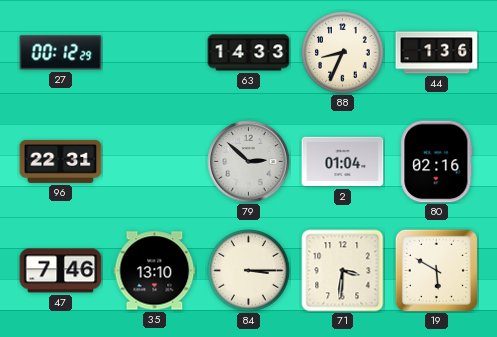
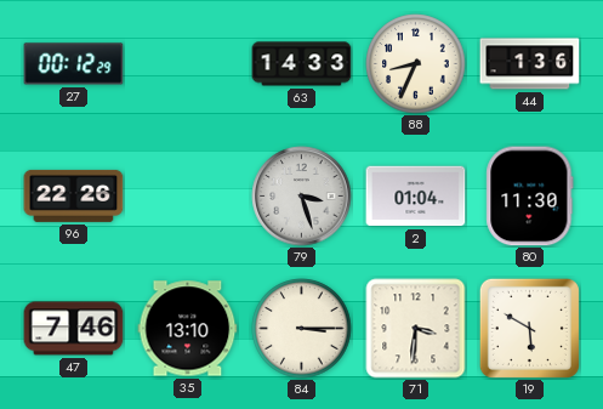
96: 22:31 -> 22:26 (74, 195)
79: 2:52 -> 3:27 (302, 197)
80: 02:16 -> 11:30 (530, 197)
